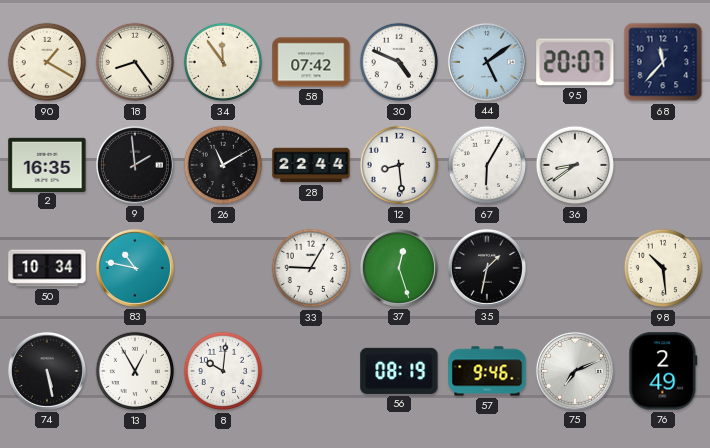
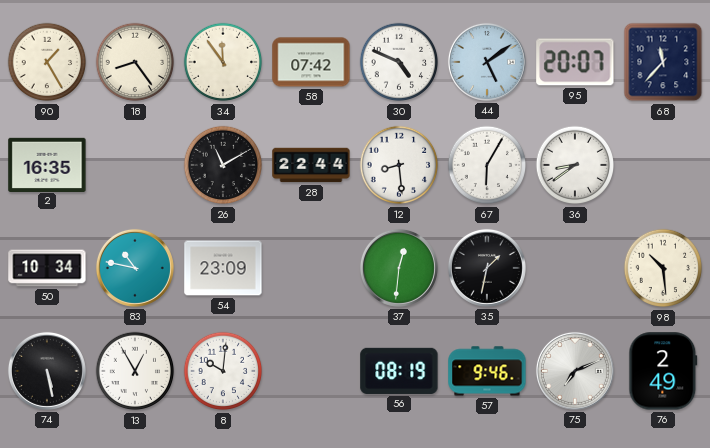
90: 1:20 -> 1:25 (47, 62)
9: 1:59 -> none (135, 165)
54: none -> 23:09 (223, 268)
33: 9:05 -> none (311, 268)
37: 12:27 -> 12:31 (399, 268)
